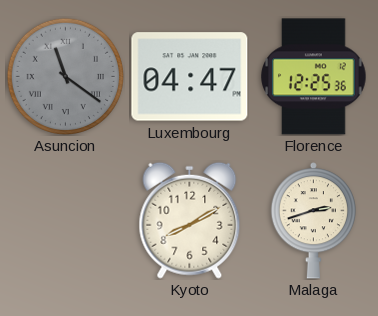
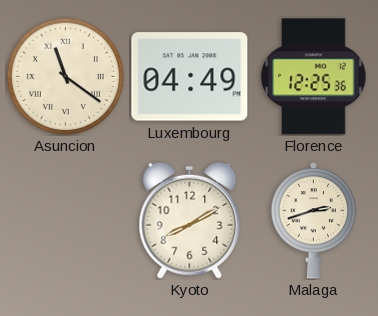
Asuncion dial: grey -> cream (65, 76)
Luxembourg: 04:47 -> 04:49 (190, 77)
